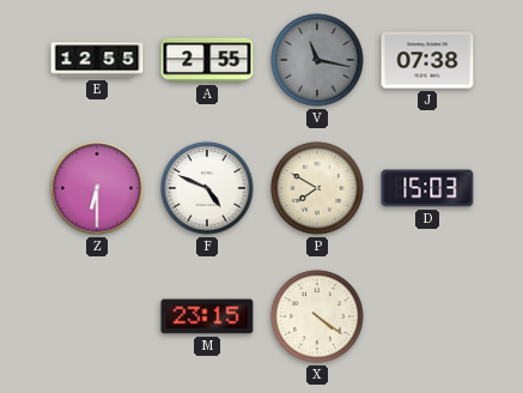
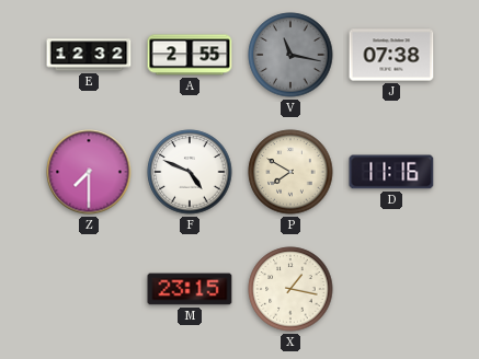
E: 12:55 -> 12:32 (89, 55)
Z: 6:30 -> 7:30 (89, 172)
D: 15:03 -> 11:16 (391, 172)
X: 4:21 -> 1:17 (290, 289)
